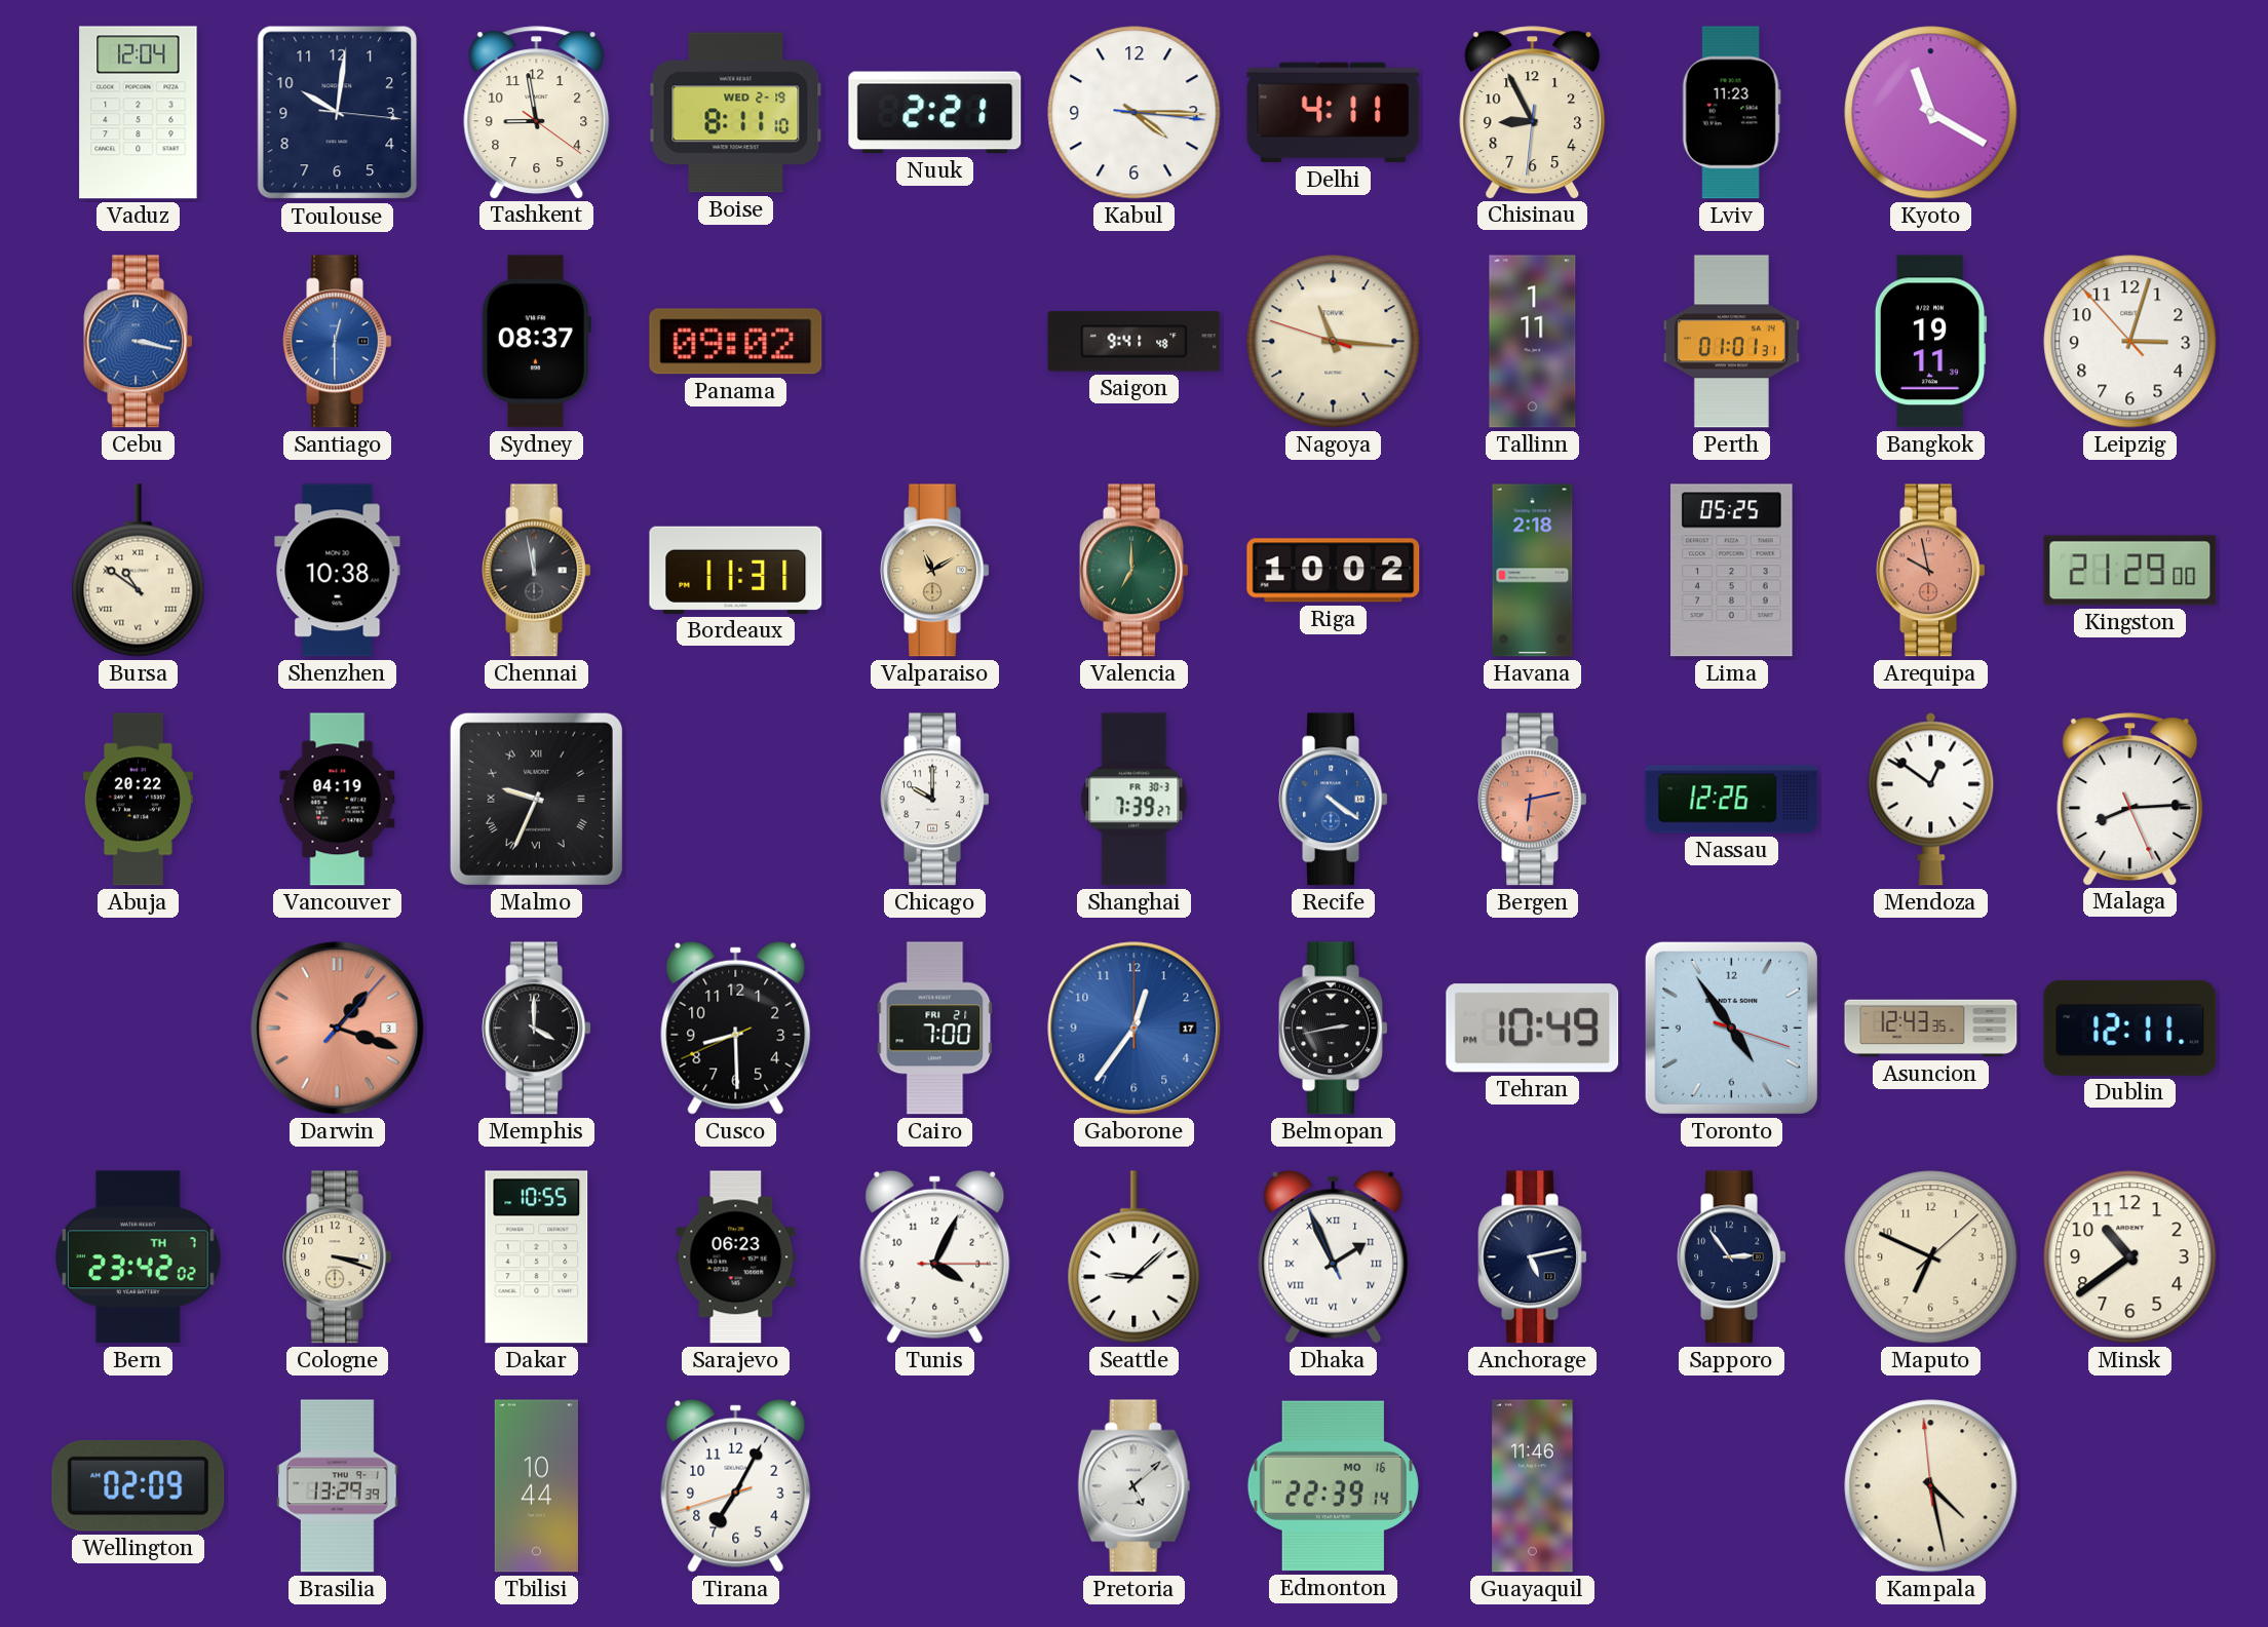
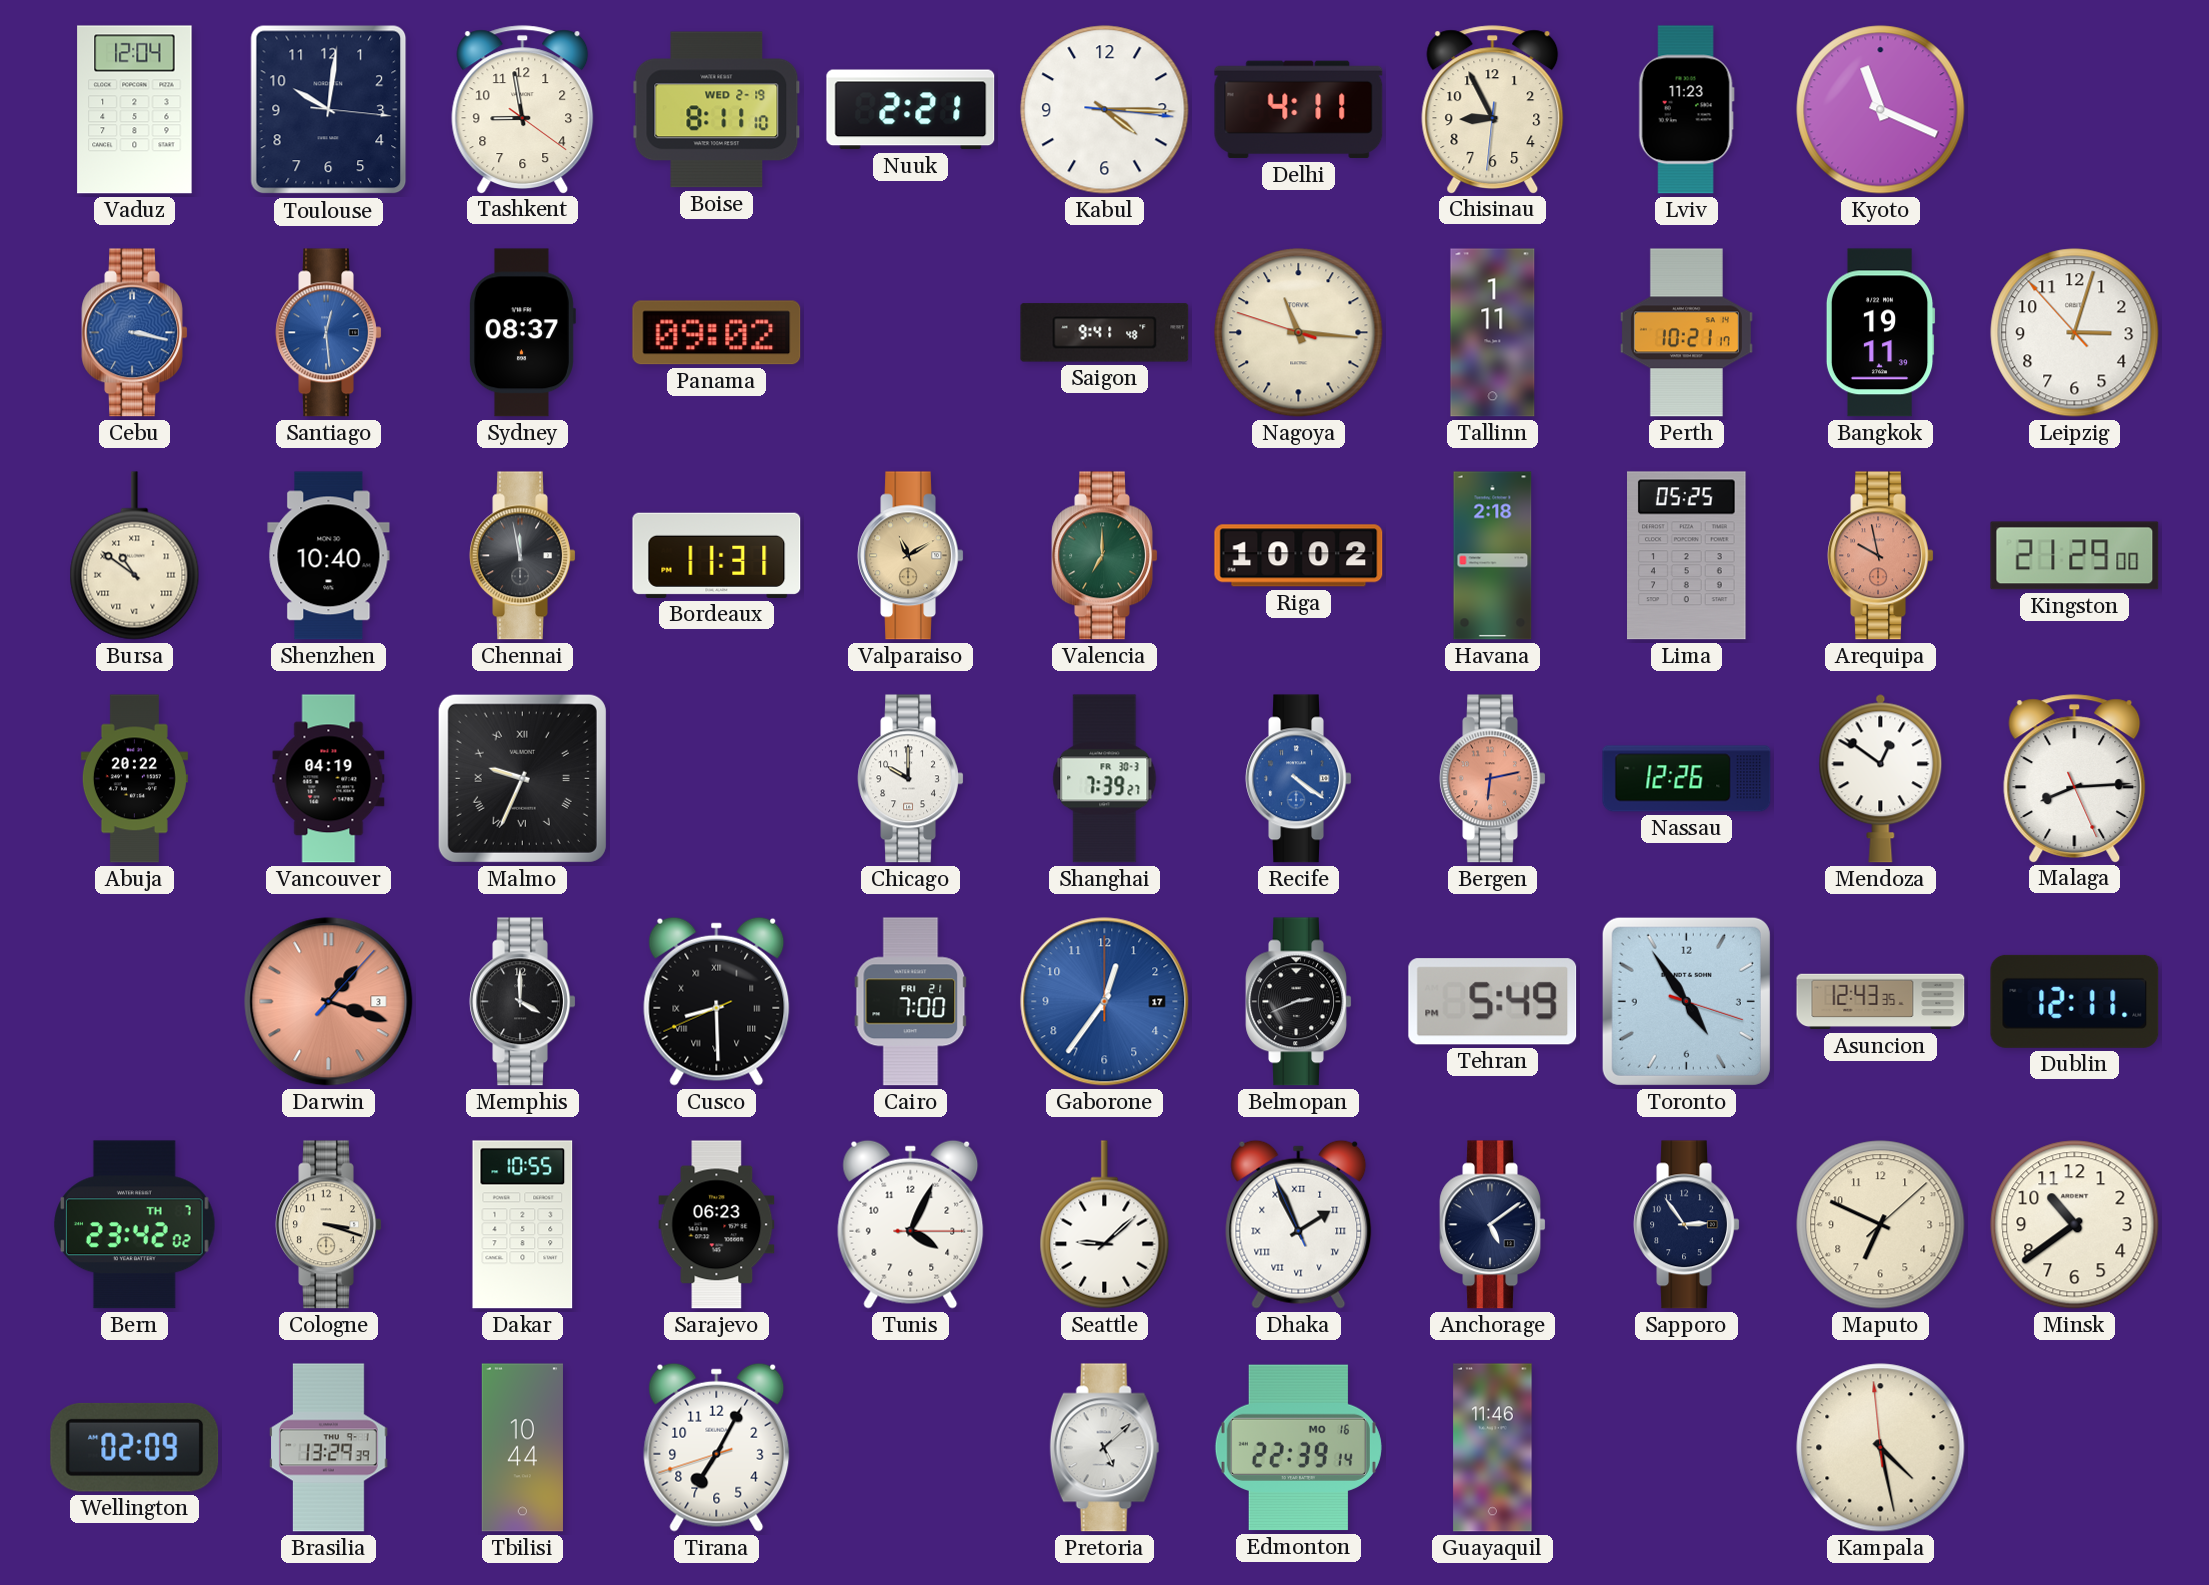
Kyoto: 11:20 -> 11:19 (1881, 110)
Santiago: 12:30 -> 12:29 (329, 333)
Perth: 01:01 -> 10:21 (1686, 333)
Shenzhen: 10:38 -> 10:40 (329, 556)
Cusco numerals: Arabic -> Roman (717, 1001)
Belmopan: 2:43 -> 2:41 (1299, 1002)
Tehran: 10:49 -> 5:49 (1493, 1002)
Anchorage: 5:13 -> 5:09 (1493, 1225)
